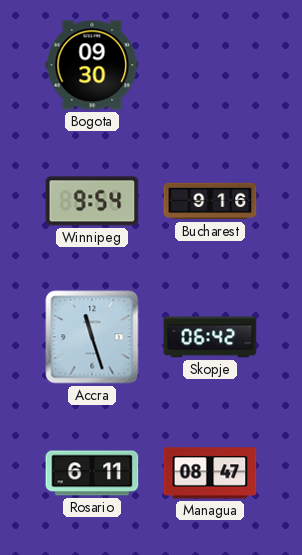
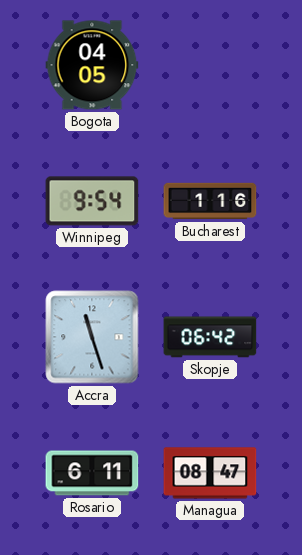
Bogota: 09:30 -> 04:05 (92, 65)
Bucharest: 9:16 -> 1:16 (210, 201)
